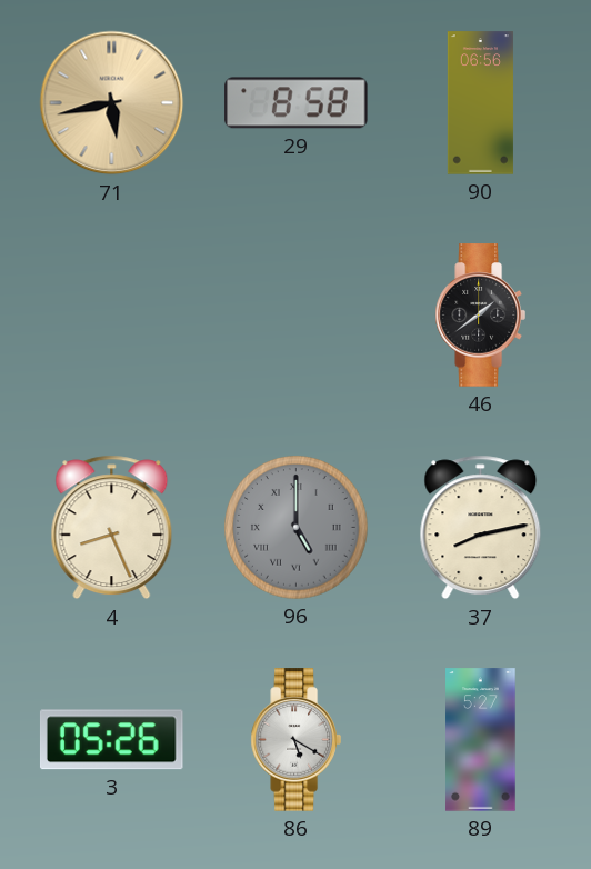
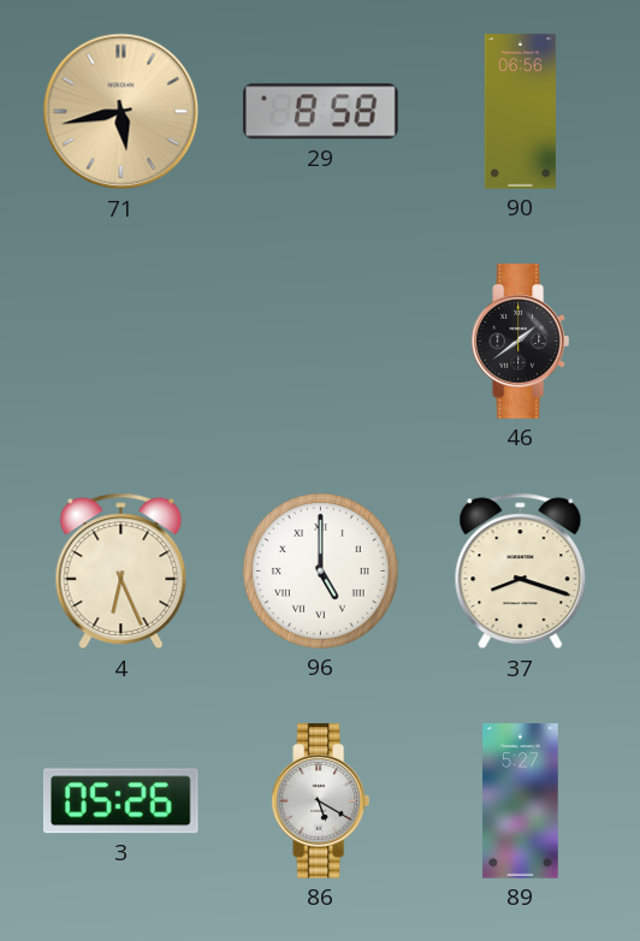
4: 8:26 -> 6:26 (122, 572)
96 dial: grey -> white (321, 572)
37: 8:13 -> 8:18 (521, 572)
